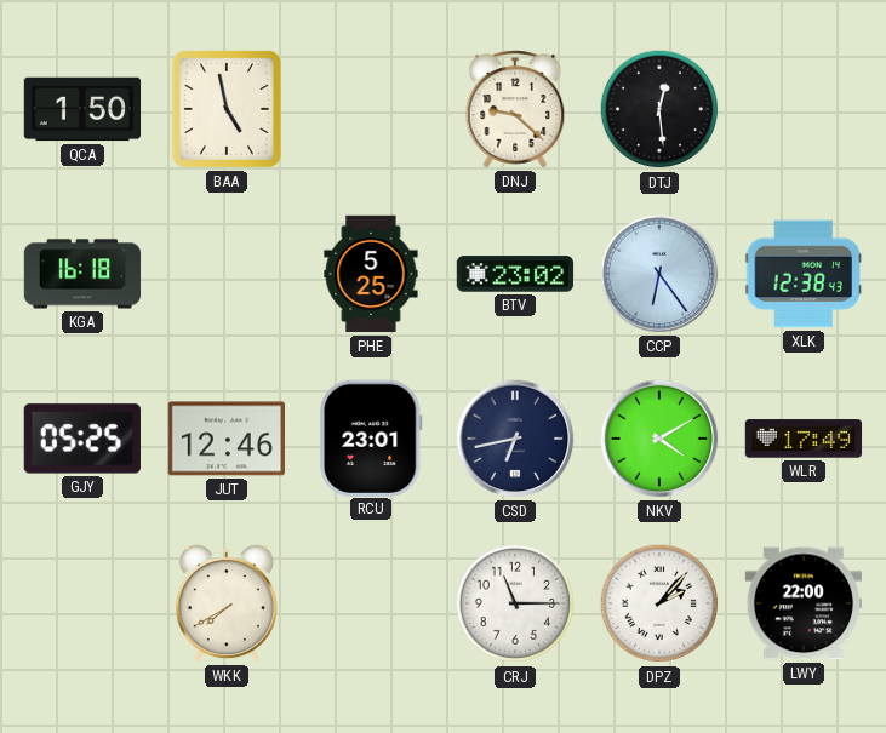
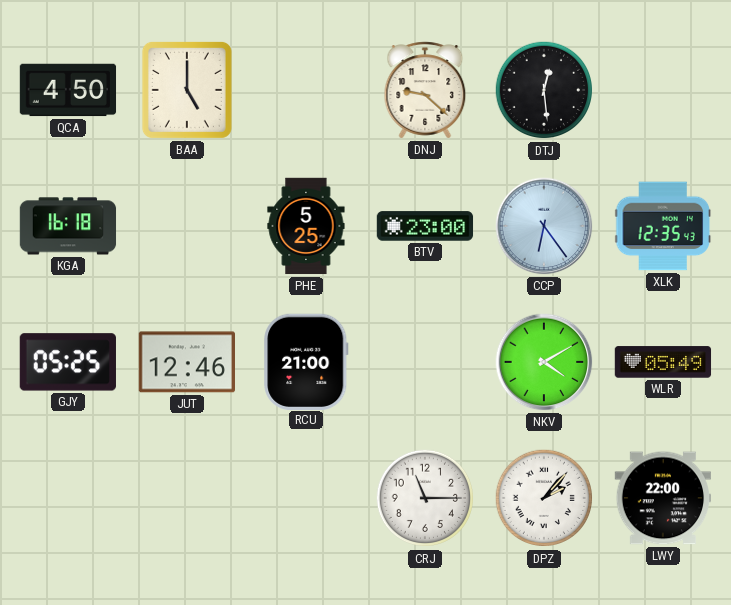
QCA: 1:50 -> 4:50 (68, 90)
BAA: 4:58 -> 5:00 (187, 90)
BTV: 23:02 -> 23:00 (425, 226)
XLK: 12:38 -> 12:35 (663, 226)
RCU: 23:01 -> 21:00 (306, 361)
CSD: 6:43 -> none (515, 439)
WLR: 17:49 -> 05:49 (663, 362)
WKK: 7:40 -> none (227, 603)
